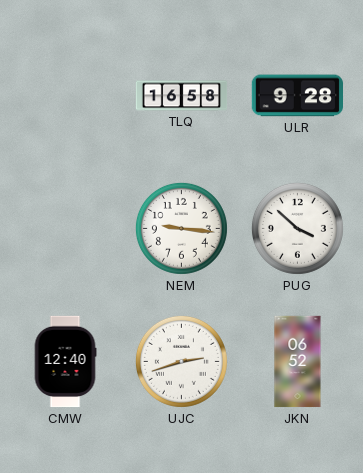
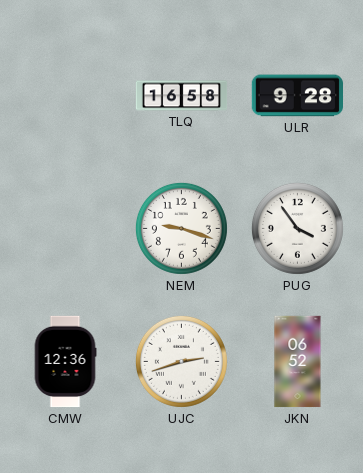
NEM: 9:16 -> 9:18 (181, 228)
PUG: 3:52 -> 3:54 (297, 228)
CMW: 12:40 -> 12:36 (65, 362)
